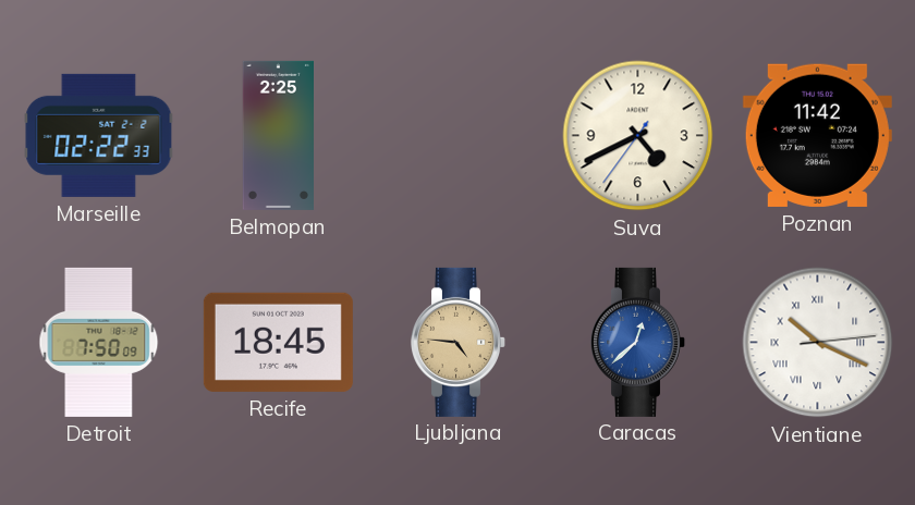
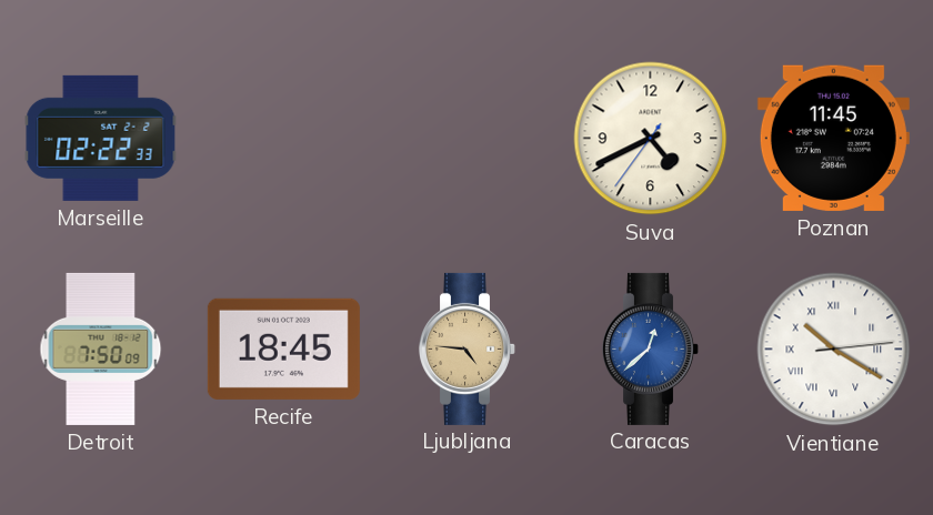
Belmopan: 2:25 -> none (279, 135)
Poznan: 11:42 -> 11:45 (833, 138)
Vientiane: 10:19 -> 10:20 (834, 350)
